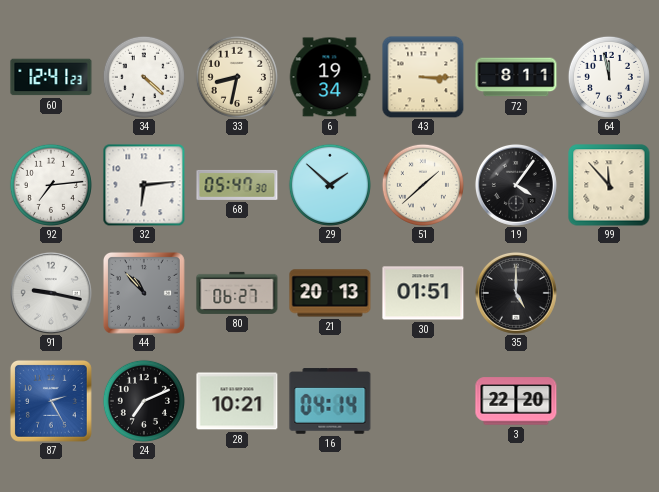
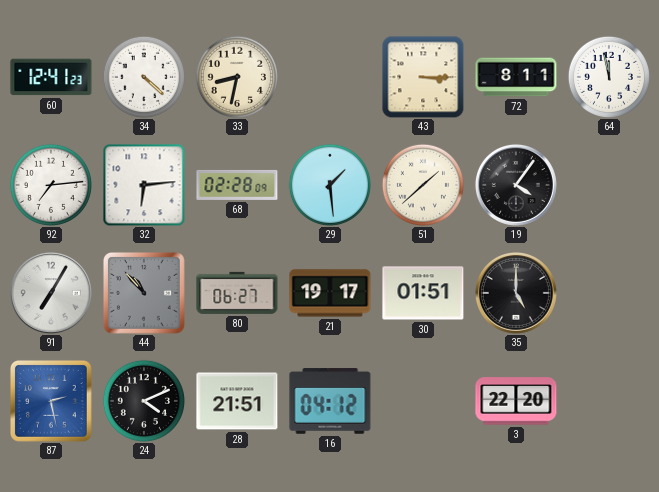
6: 19:34 -> none (330, 77)
68: 05:47 -> 02:28 (237, 185)
29: 1:52 -> 1:29 (330, 185)
99: 11:53 -> none (609, 185)
91: 9:17 -> 7:05 (51, 293)
21: 20:13 -> 19:17 (330, 293)
87: 2:25 -> 2:28 (51, 401)
24: 7:11 -> 4:11 (144, 401)
28: 10:21 -> 21:51 (237, 401)
16: 04:14 -> 04:12 (330, 401)
